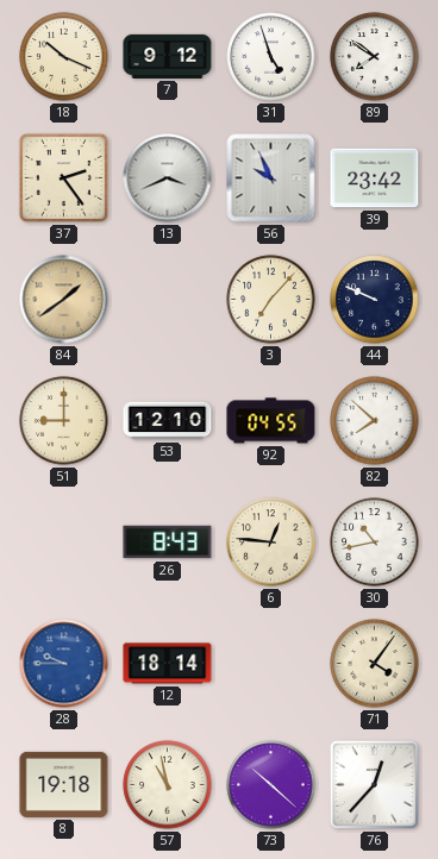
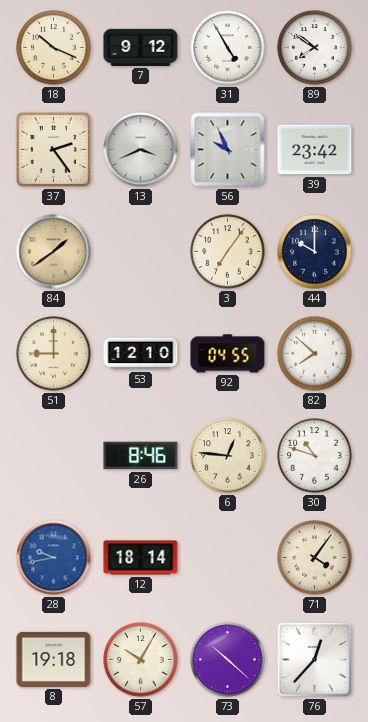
31: 4:57 -> 4:55 (228, 48)
3: 7:07 -> 7:06 (228, 252)
44: 9:49 -> 10:00 (315, 252)
26: 8:43 -> 8:46 (141, 456)
30: 10:43 -> 10:48 (315, 456)
28: 9:45 -> 9:43 (54, 558)
57: 10:58 -> 10:05 (141, 660)
